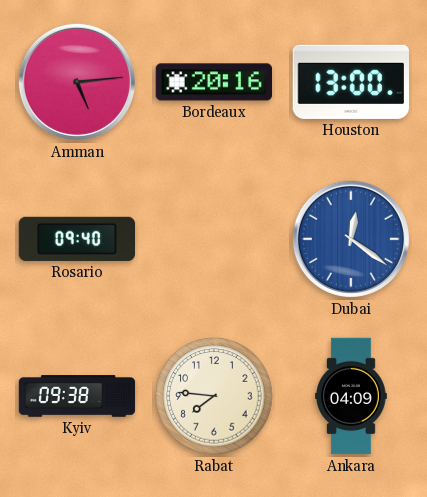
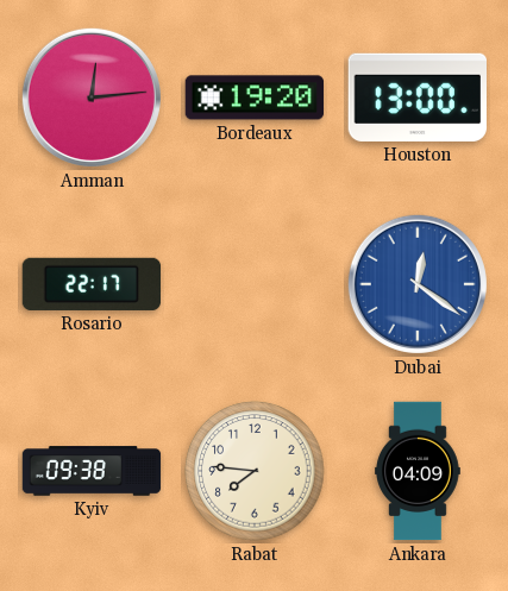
Amman: 5:14 -> 12:14 (92, 98)
Bordeaux: 20:16 -> 19:20 (255, 98)
Rosario: 09:40 -> 22:17 (92, 284)
